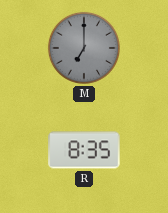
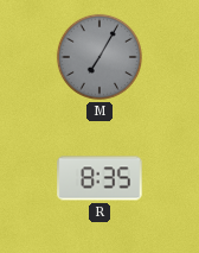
M: 7:00 -> 7:05 (99, 57)
